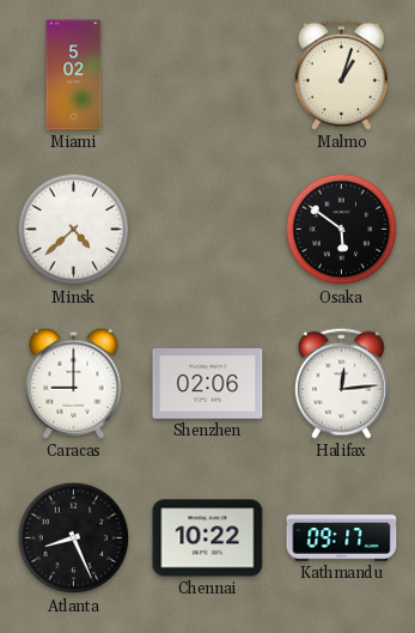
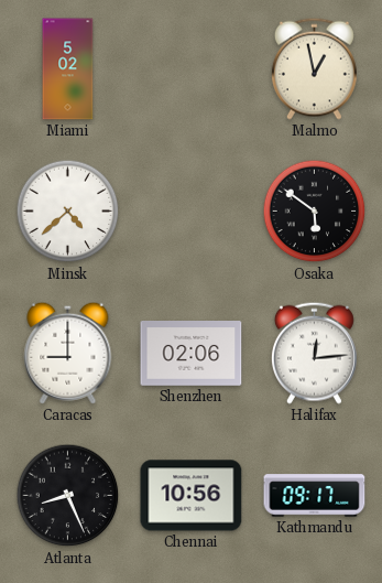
Malmo: 1:03 -> 12:58 (314, 68)
Chennai: 10:22 -> 10:56 (192, 496)
